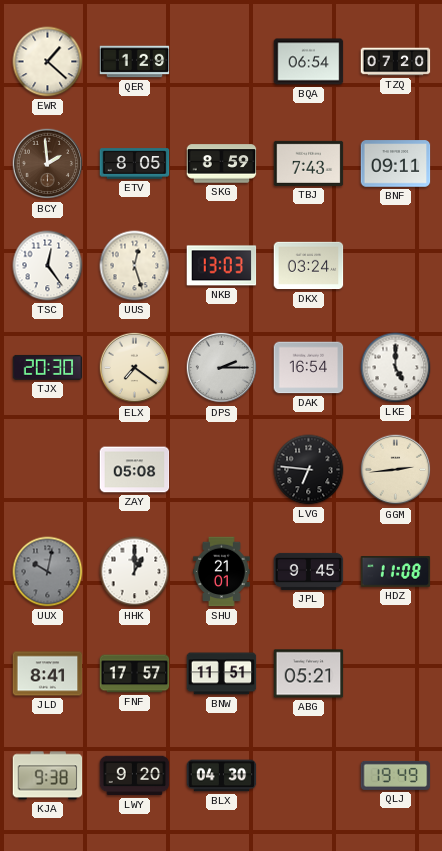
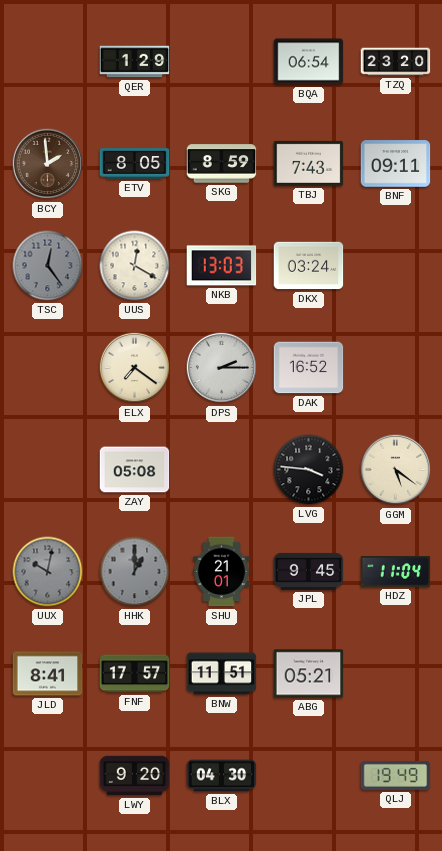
EWR: 1:22 -> none (48, 62)
TZQ: 07:20 -> 23:20 (396, 62)
TSC dial: white -> grey (48, 266)
UUS: 12:27 -> 12:20 (135, 266)
TJX: 20:30 -> none (48, 367)
DAK: 16:54 -> 16:52 (309, 368)
LKE: 5:00 -> none (396, 368)
LVG: 6:46 -> 3:46 (309, 470)
GGM: 2:44 -> 5:21 (396, 470)
HHK dial: white -> grey (135, 572)
HDZ: 11:08 -> 11:04 (396, 572)
KJA: 9:38 -> none (48, 776)
